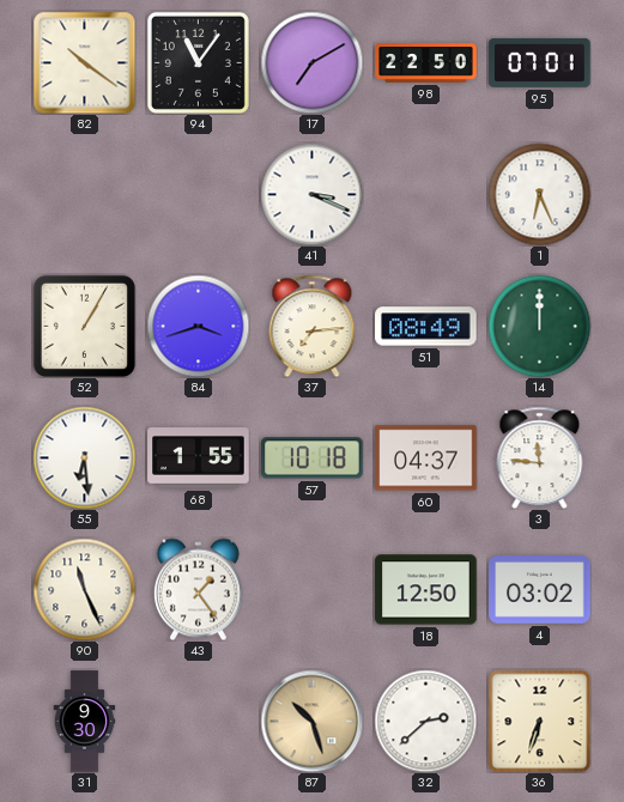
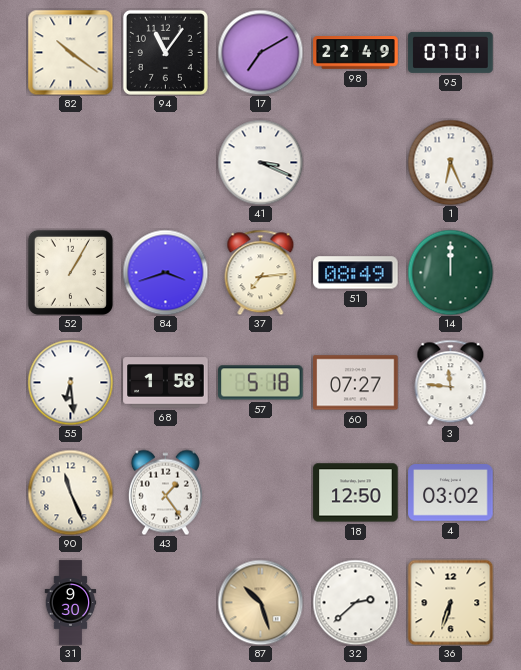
98: 22:50 -> 22:49 (356, 53)
68: 1:55 -> 1:58 (166, 383)
57: 10:18 -> 5:18 (261, 383)
60: 04:37 -> 07:27 (356, 383)
